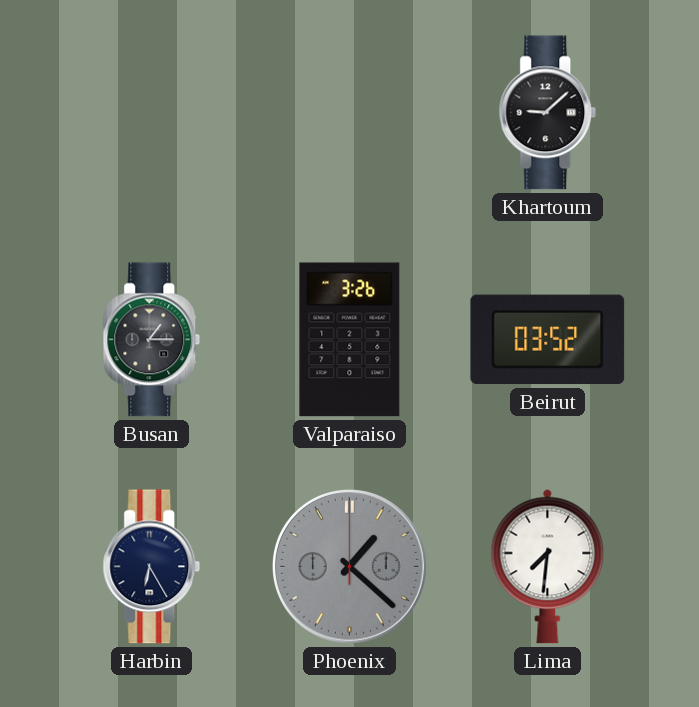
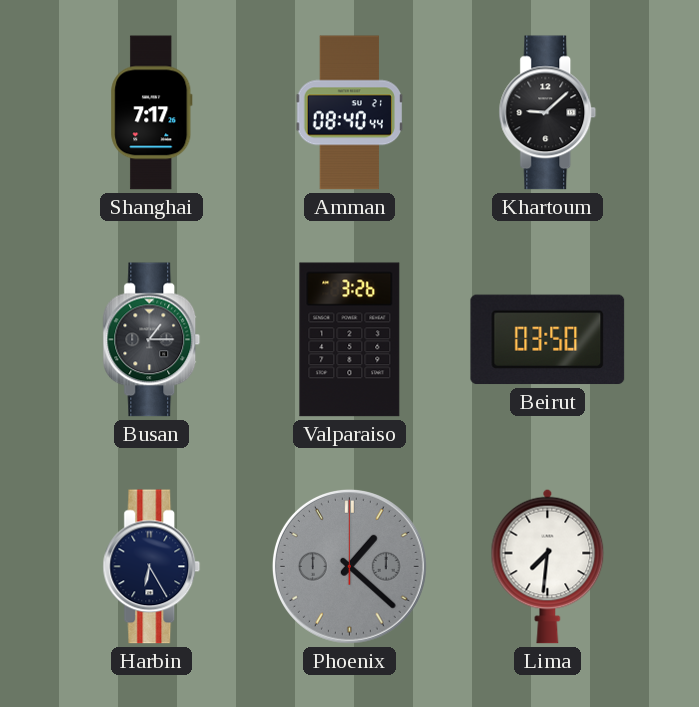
Shanghai: none -> 7:17 (152, 113)
Amman: none -> 08:40 (349, 113)
Beirut: 03:52 -> 03:50 (548, 340)
